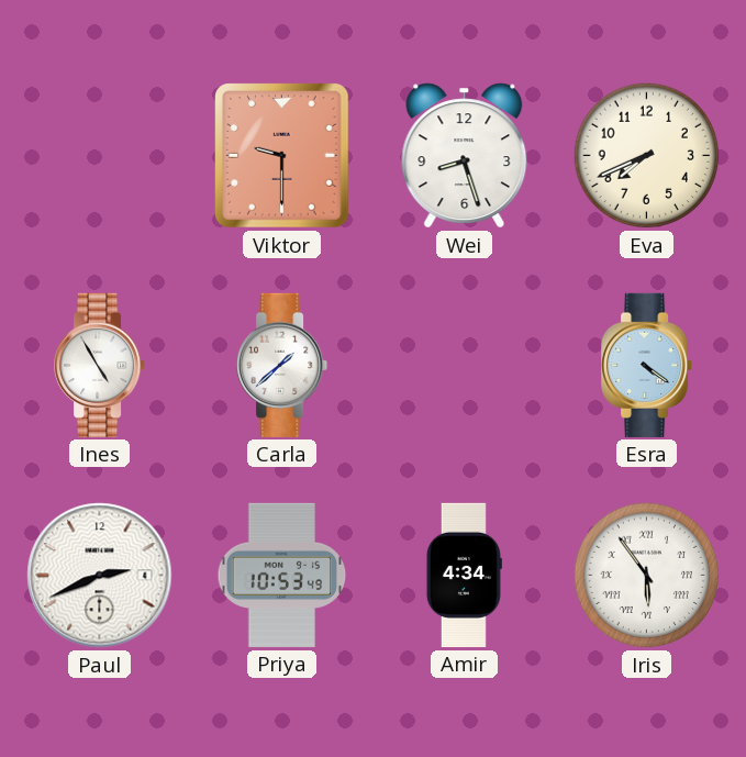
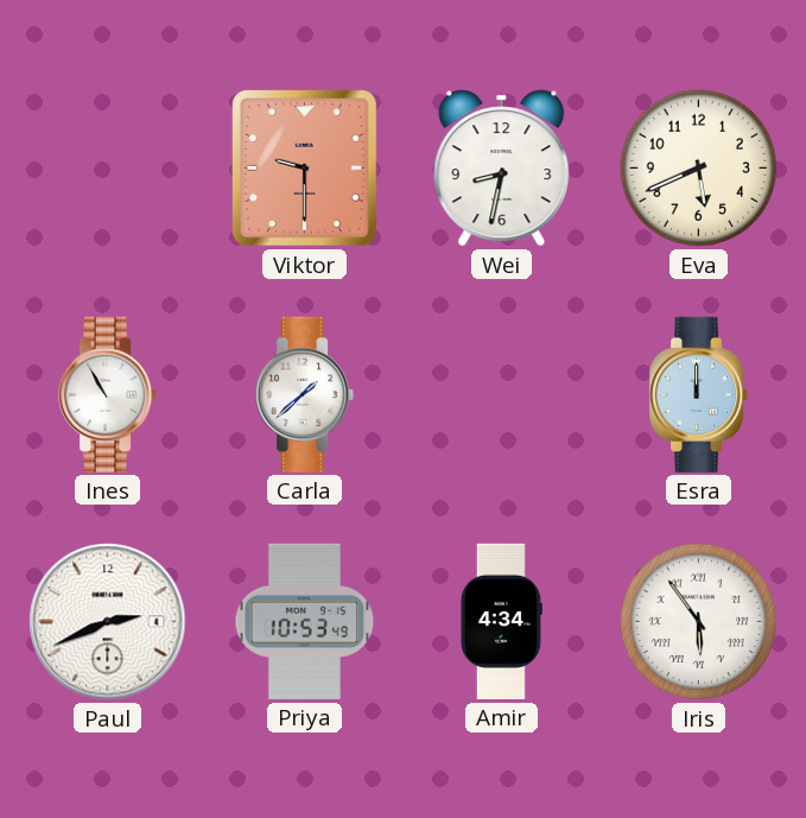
Wei: 8:27 -> 8:32 (502, 169)
Eva: 7:41 -> 5:41 (699, 169)
Ines: 4:55 -> 10:55 (108, 394)
Esra: 4:21 -> 12:00 (699, 394)
